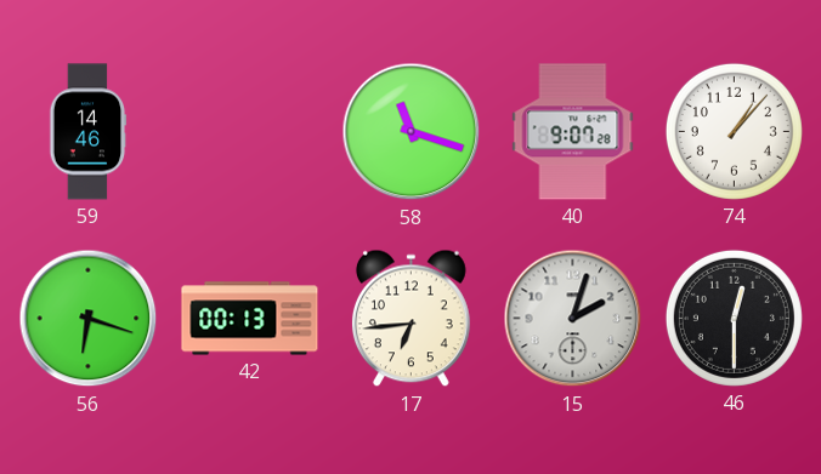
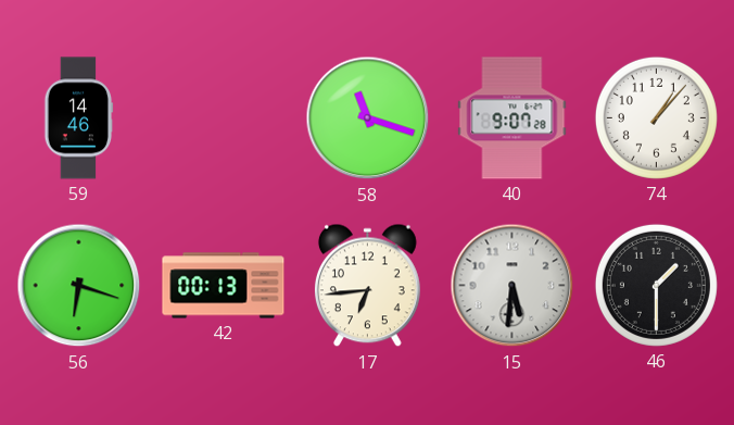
15: 2:03 -> 5:31 (512, 286)
46: 12:30 -> 1:30 (656, 285)
